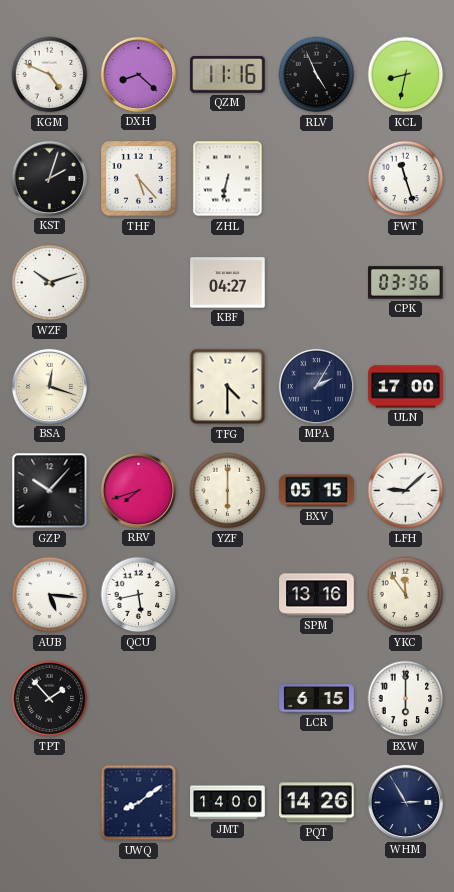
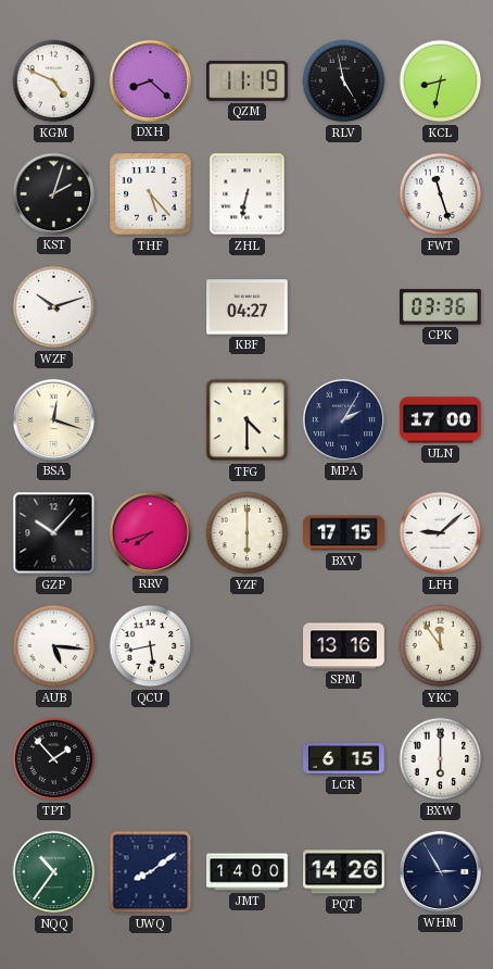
QZM: 11:16 -> 11:19 (248, 80)
RLV: 4:56 -> 4:58 (344, 81)
BXV: 05:15 -> 17:15 (344, 533)
NQQ: none -> 10:36 (54, 872)
